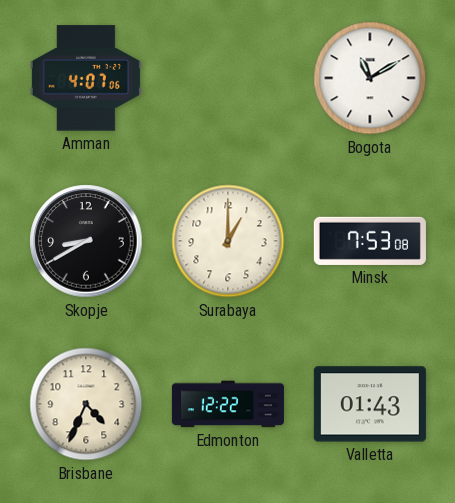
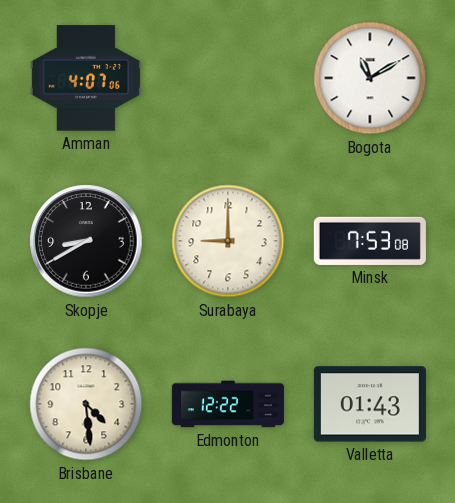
Surabaya: 1:00 -> 9:00 (228, 241)
Brisbane: 4:34 -> 4:29 (86, 404)
